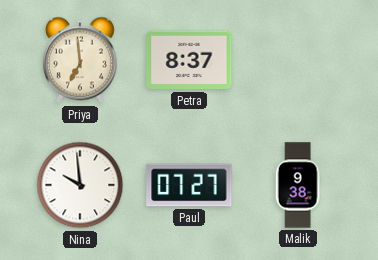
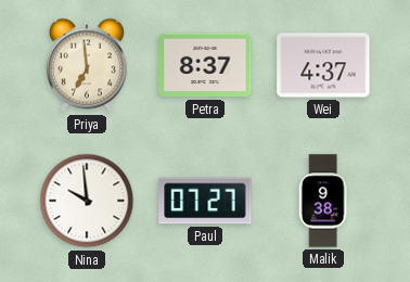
Wei: none -> 4:37 (323, 65)
